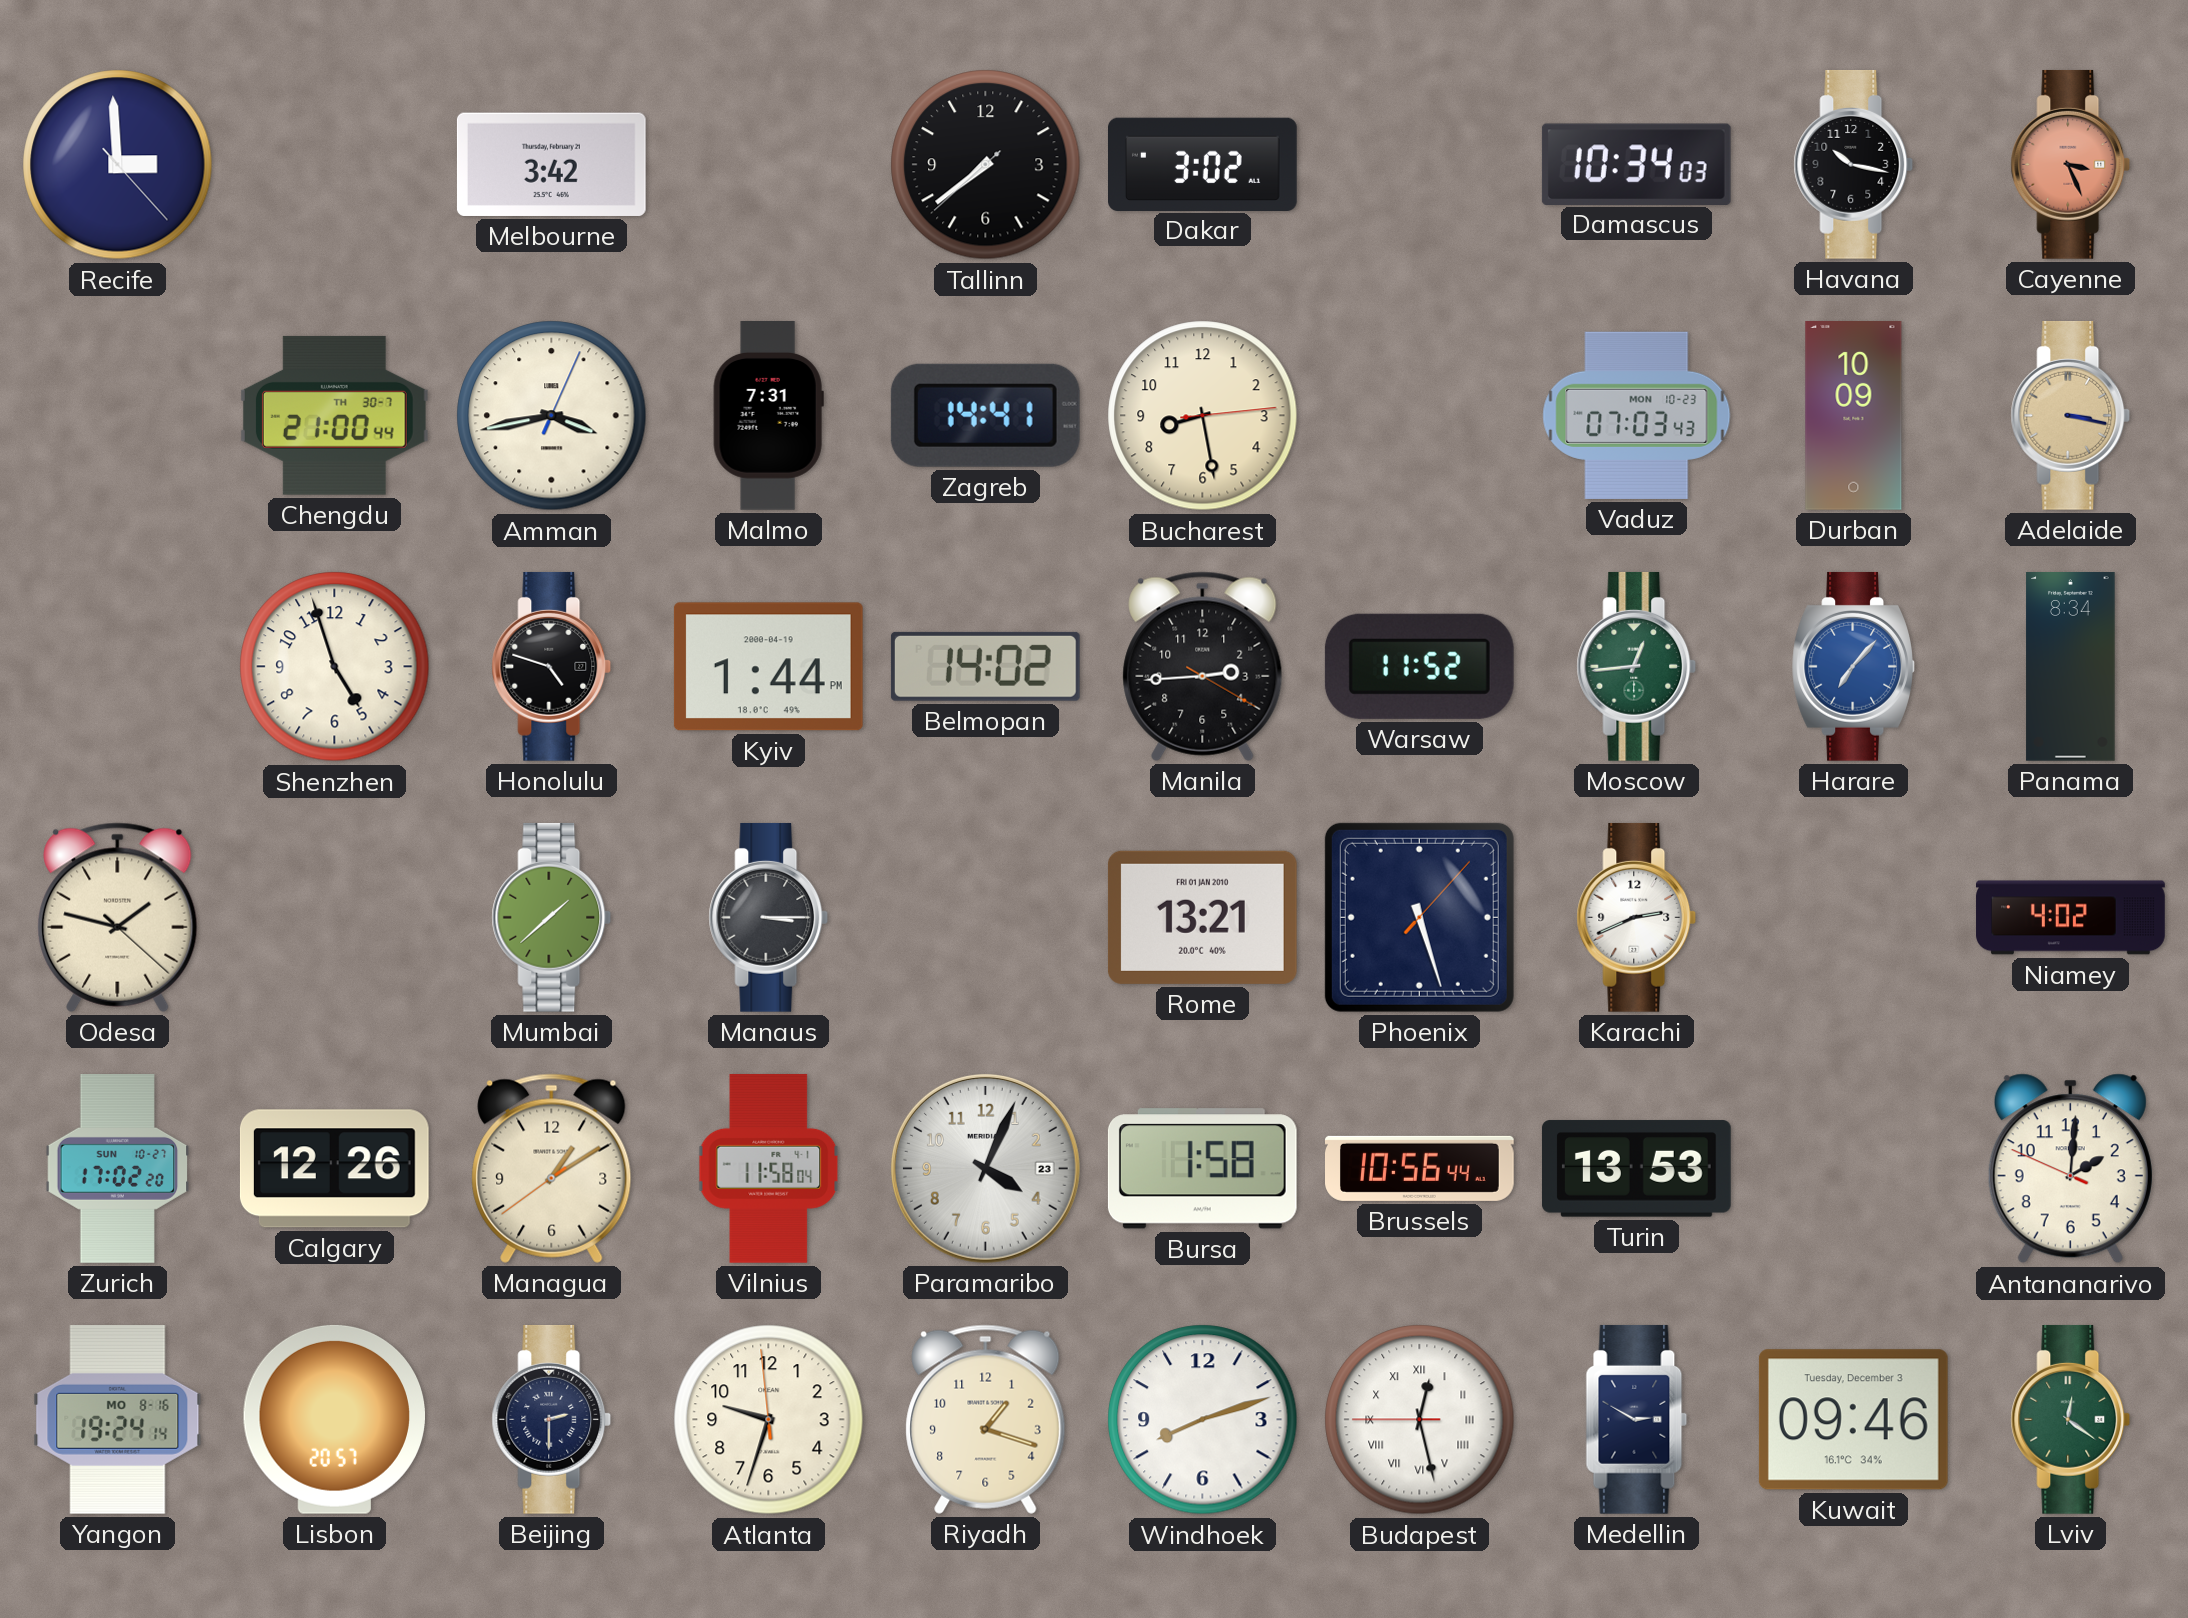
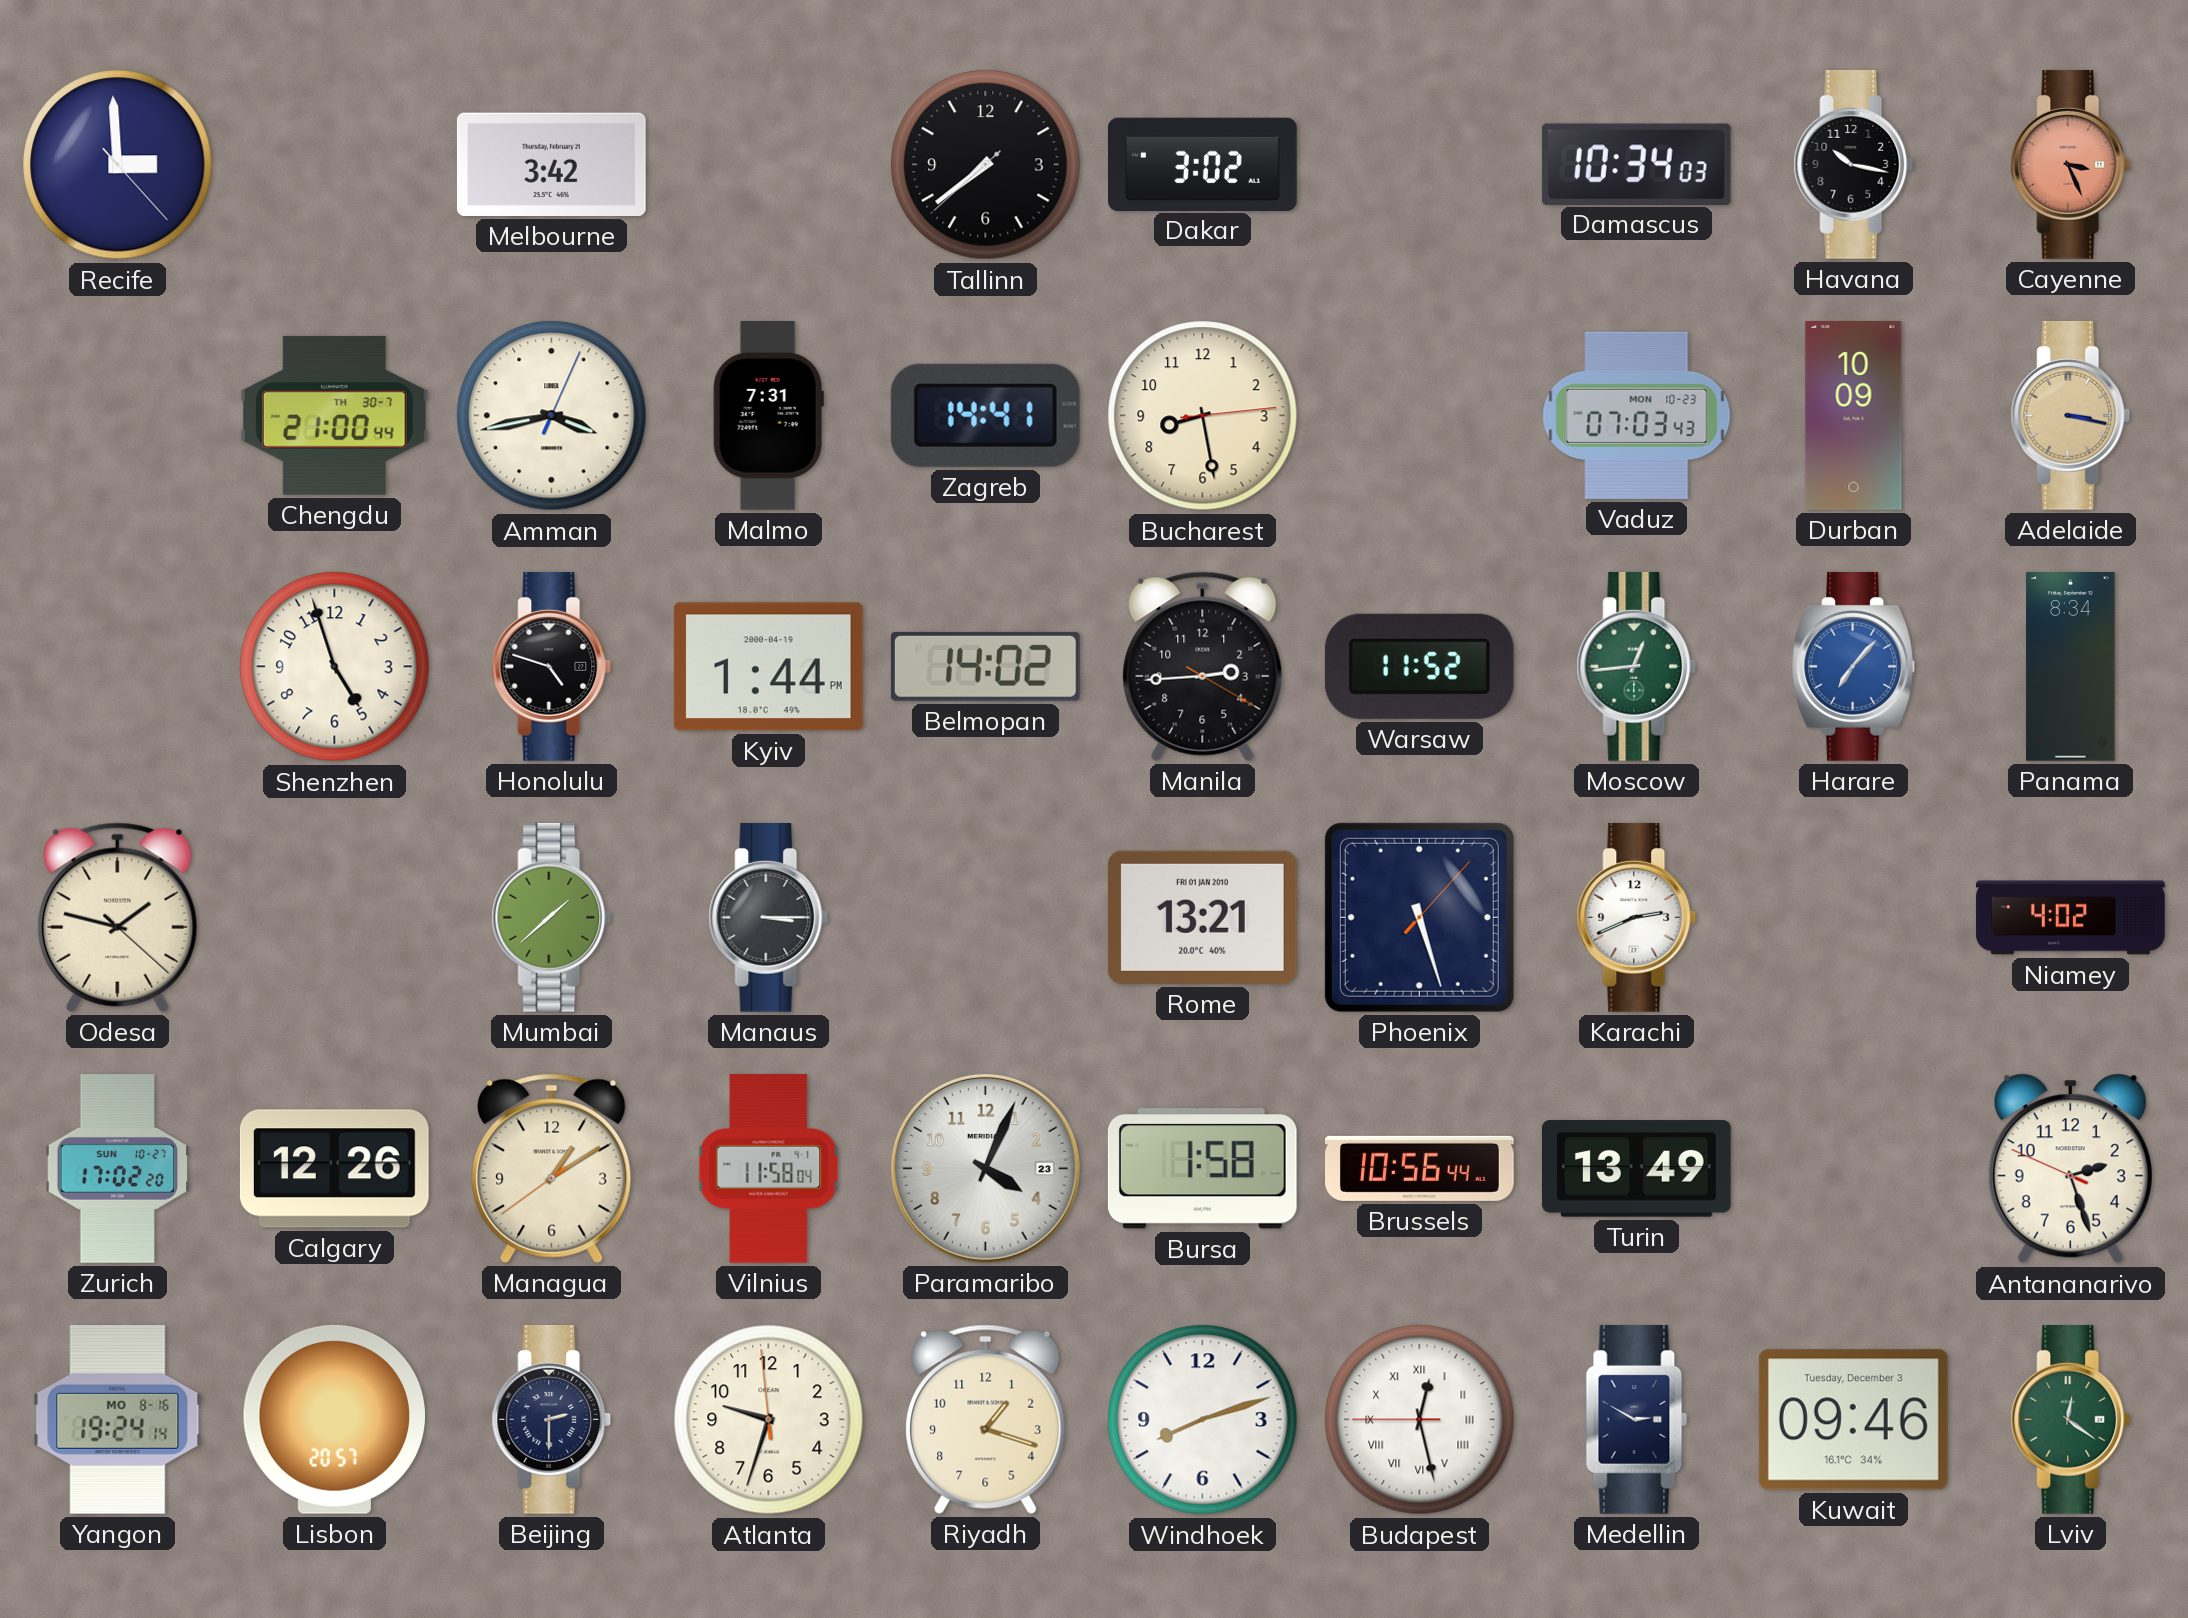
Turin: 13:53 -> 13:49 (1636, 1169)
Antananarivo: 2:00 -> 2:26 (2070, 1169)
